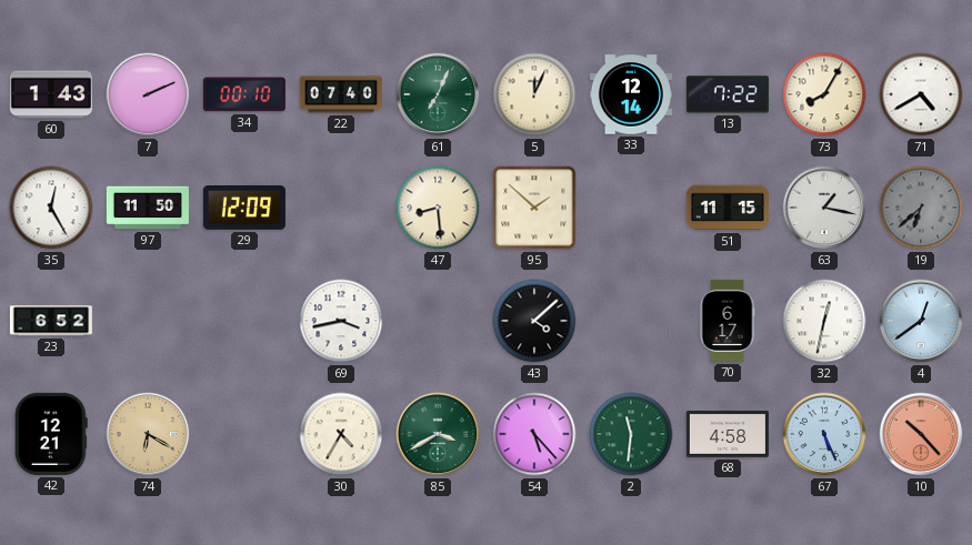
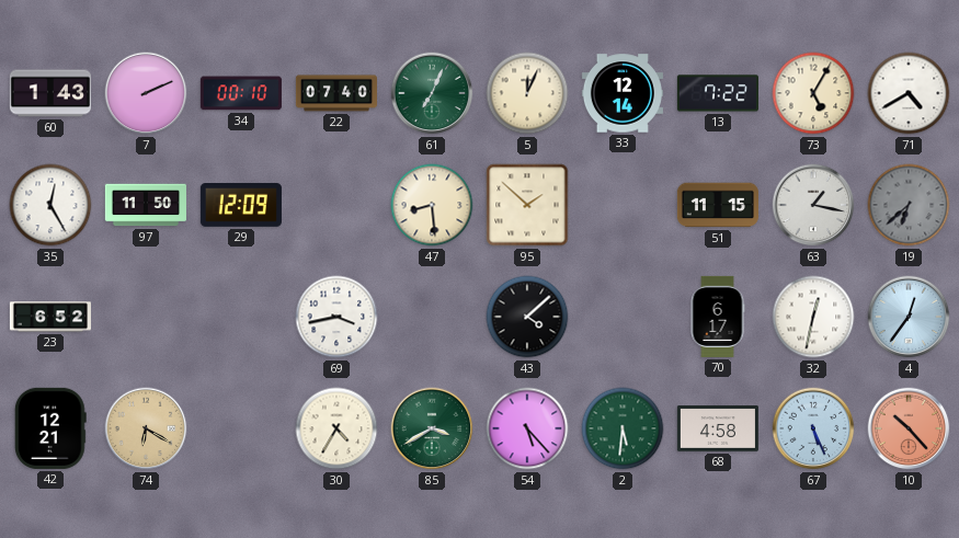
73: 8:05 -> 5:05 (813, 93)
4: 12:39 -> 12:36 (909, 317)
2: 11:31 -> 5:31 (623, 428)
